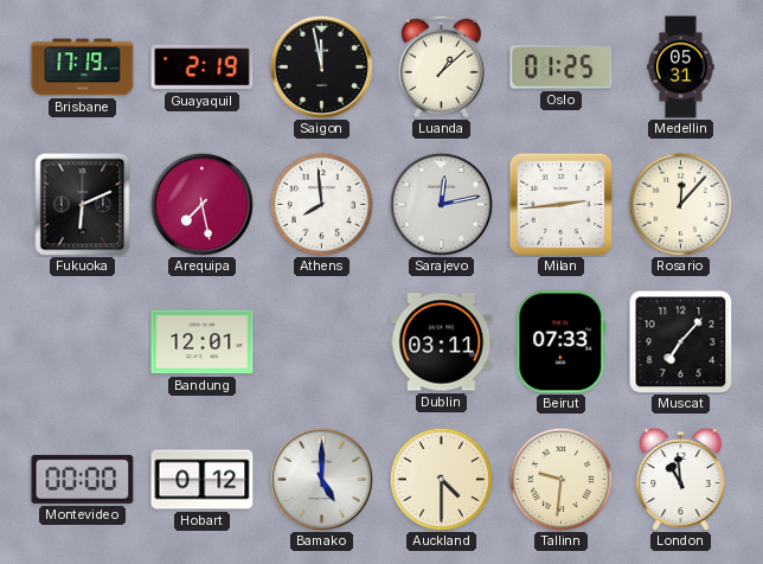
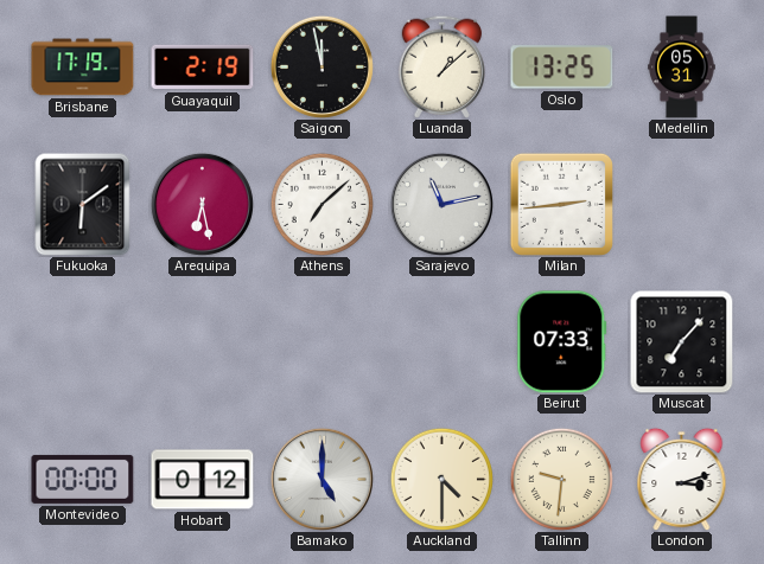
Oslo: 01:25 -> 13:25 (562, 68)
Fukuoka: 6:11 -> 6:09 (83, 204)
Arequipa: 7:28 -> 6:28 (202, 204)
Athens: 7:59 -> 7:08 (321, 204)
Sarajevo: 12:13 -> 11:13 (441, 204)
Rosario: 12:07 -> none (680, 204)
Bandung: 12:01 -> none (203, 342)
Dublin: 03:11 -> none (442, 342)
London: 10:59 -> 3:12 (682, 479)
